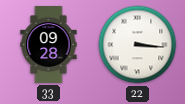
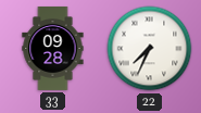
22: 3:16 -> 7:34 (150, 49)
